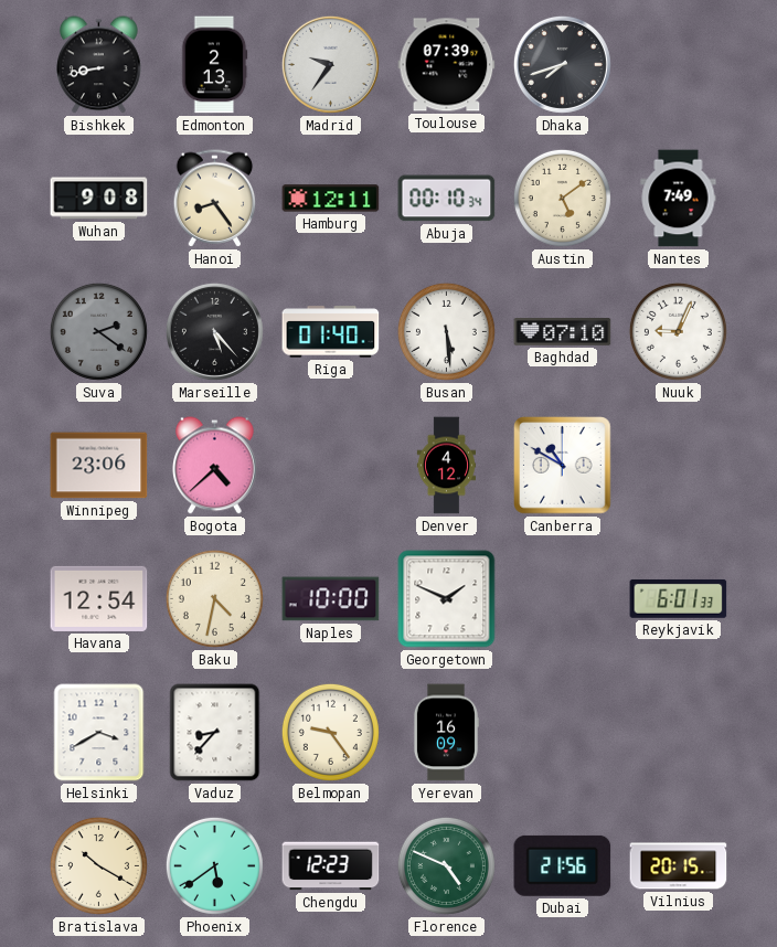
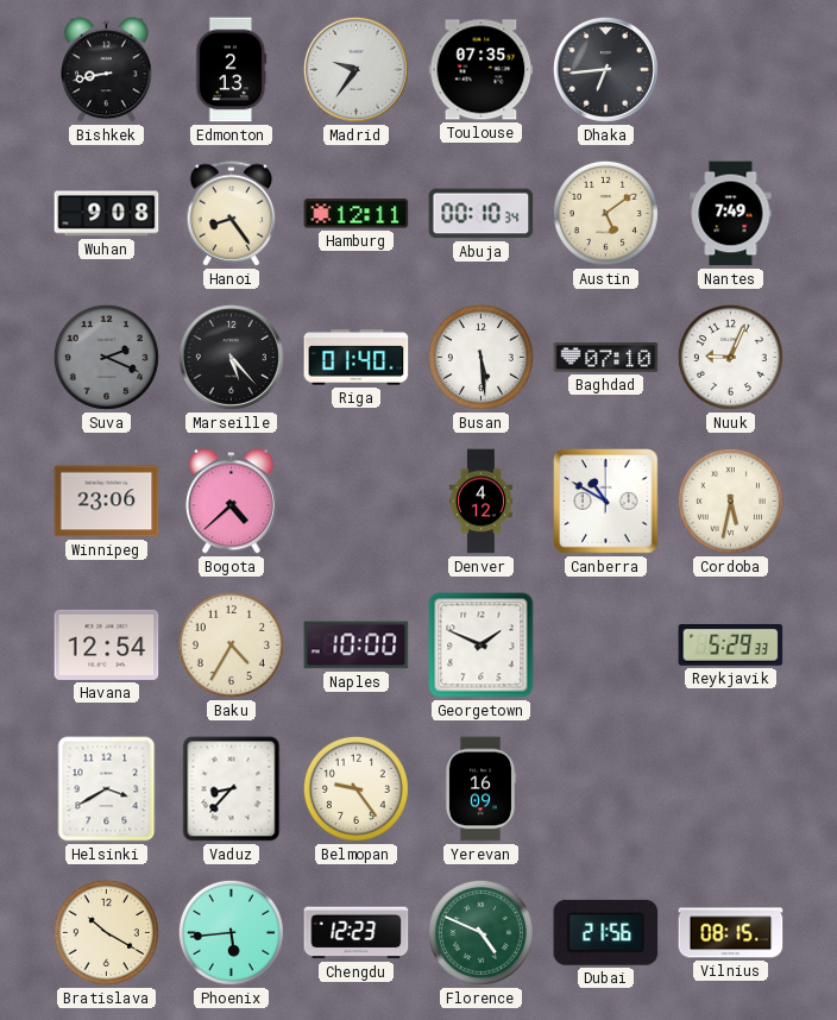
Toulouse: 07:39 -> 07:35 (482, 70)
Dhaka: 7:42 -> 6:44 (605, 69)
Suva: 2:21 -> 2:19 (106, 357)
Cordoba: none -> 5:32 (730, 500)
Baku: 4:32 -> 4:35 (231, 644)
Reykjavik: 6:01 -> 5:29 (731, 644)
Phoenix: 5:39 -> 5:44 (231, 932)
Vilnius: 20:15 -> 08:15 (731, 933)
